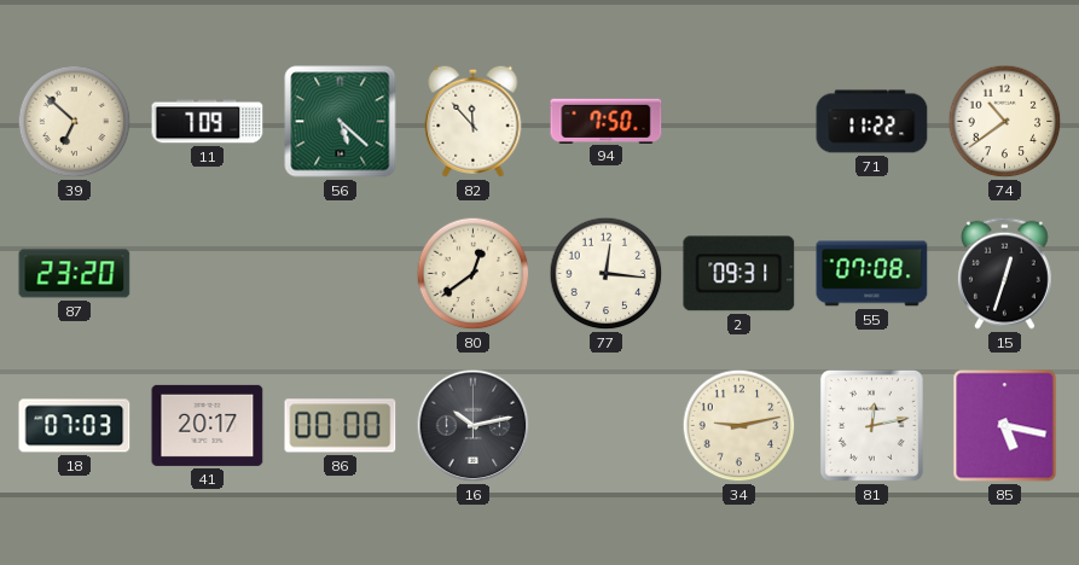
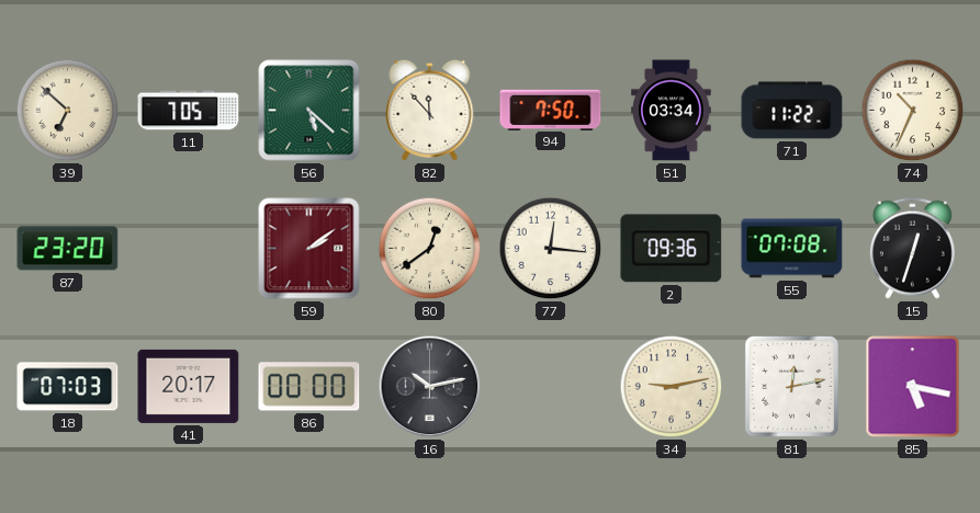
11: 7:09 -> 7:05 (189, 111)
51: none -> 03:34 (672, 111)
74: 10:39 -> 10:34 (913, 111)
59: none -> 2:09 (309, 249)
2: 09:31 -> 09:36 (672, 249)
